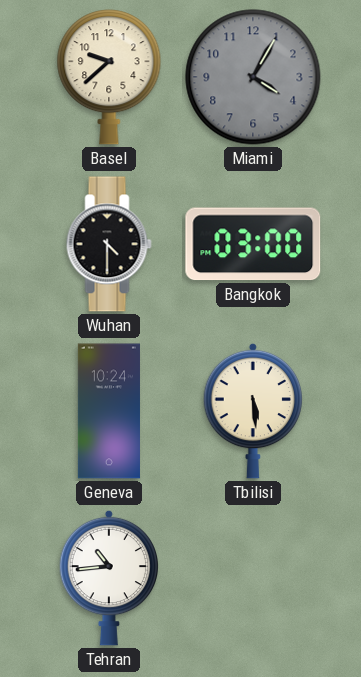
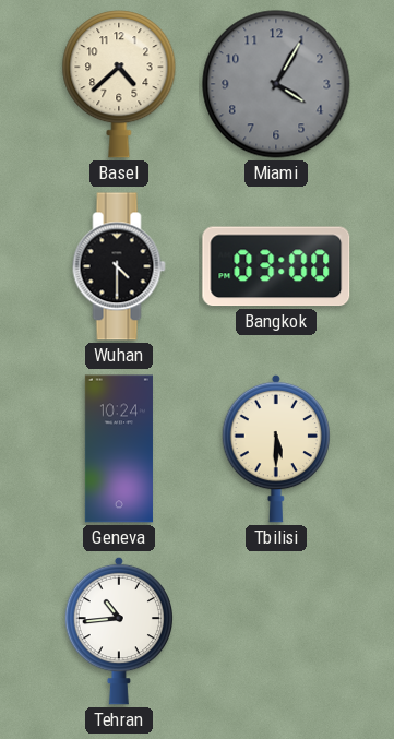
Basel: 9:38 -> 4:38 (119, 84)
Tbilisi: 5:29 -> 5:30 (276, 449)
